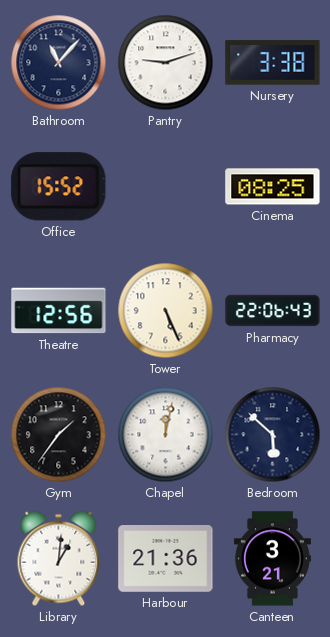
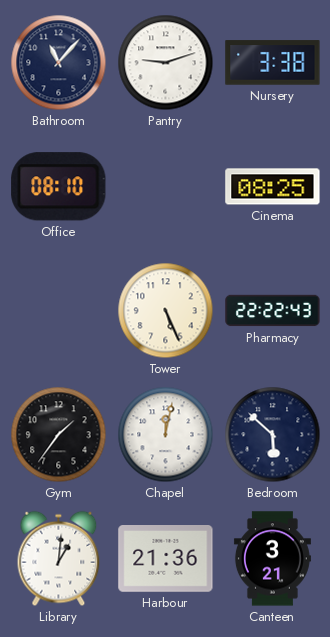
Office: 15:52 -> 08:10 (59, 187)
Theatre: 12:56 -> none (59, 311)
Pharmacy: 22:06 -> 22:22 (273, 311)
